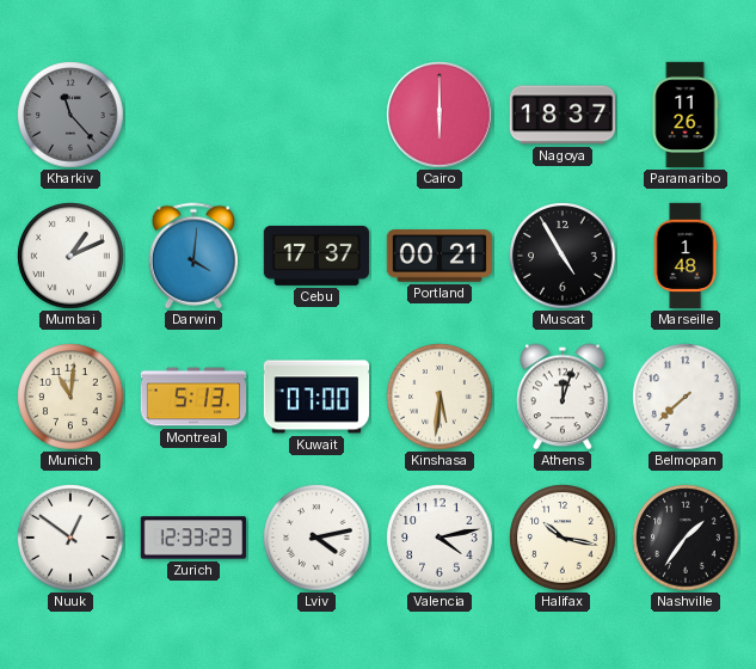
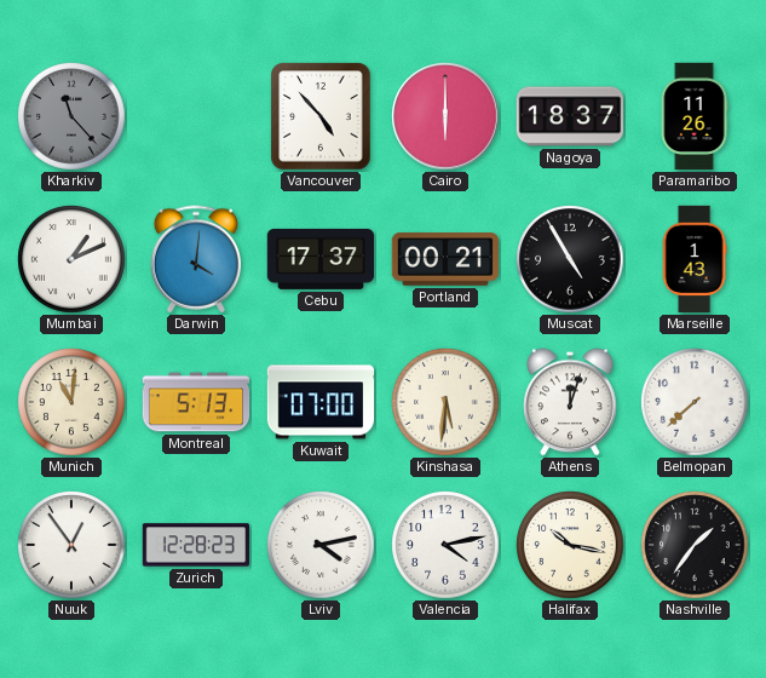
Vancouver: none -> 4:53 (321, 116)
Marseille: 1:48 -> 1:43 (695, 259)
Nuuk: 12:51 -> 12:54 (71, 545)
Zurich: 12:33 -> 12:28 (195, 545)
